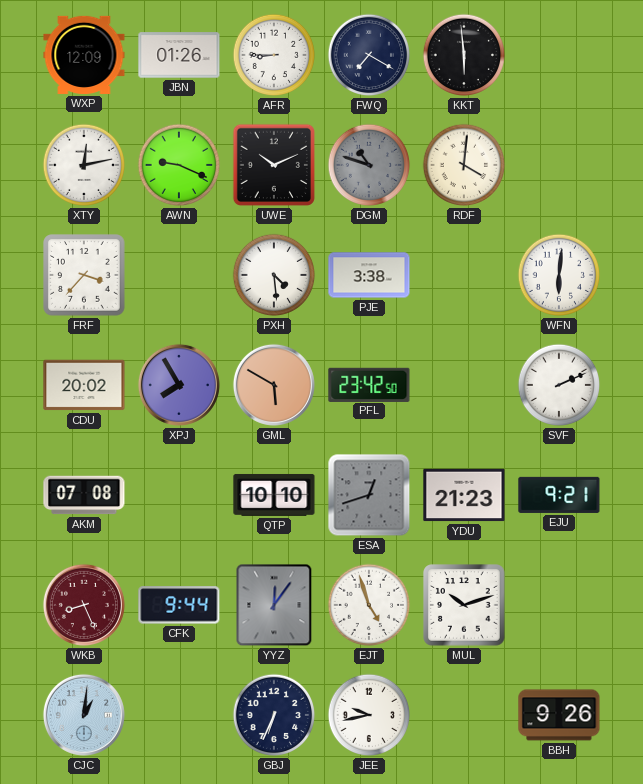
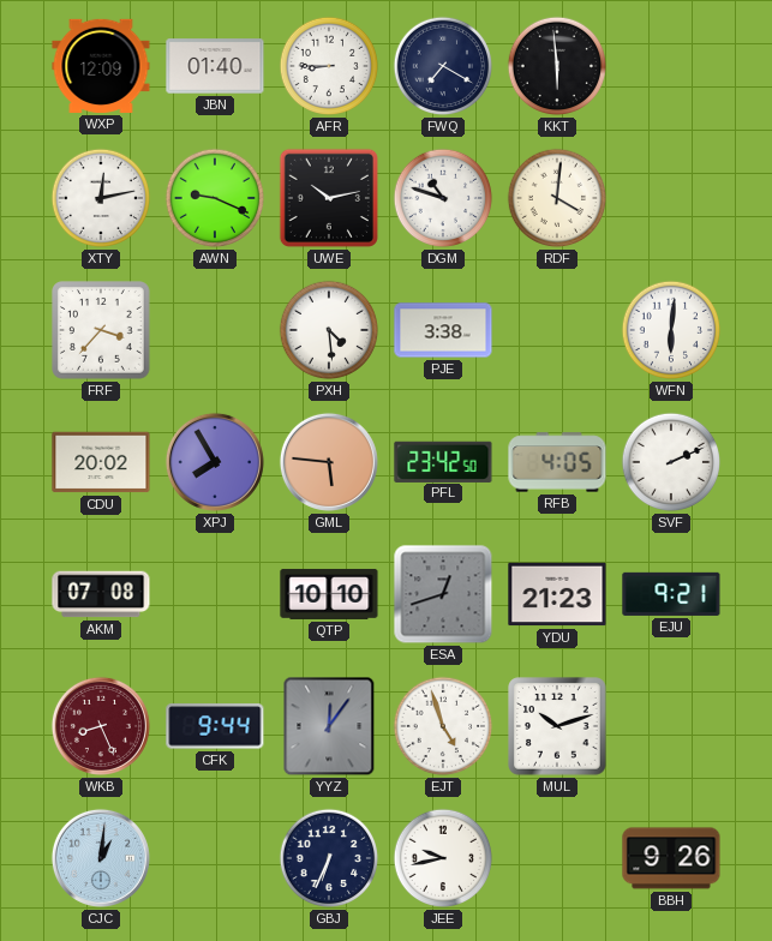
JBN: 01:26 -> 01:40 (215, 66)
UWE: 10:11 -> 10:13 (329, 198)
DGM dial: grey -> white (443, 198)
GML: 5:50 -> 5:46 (329, 462)
RFB: none -> 4:05 (557, 462)
